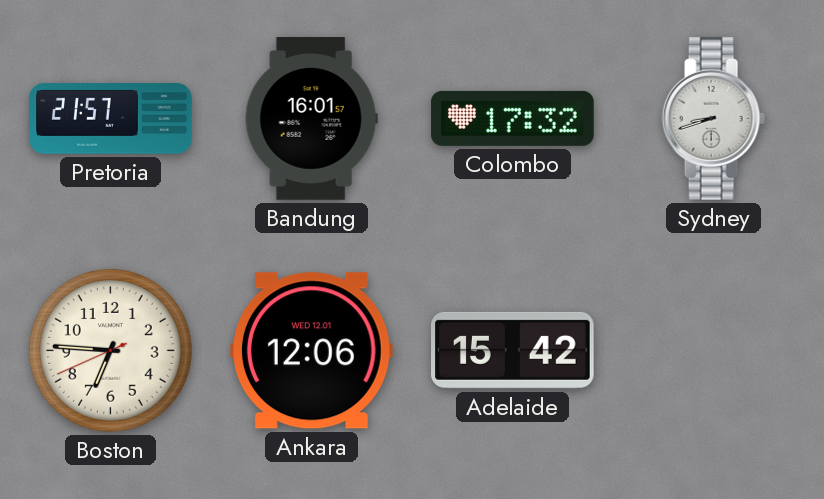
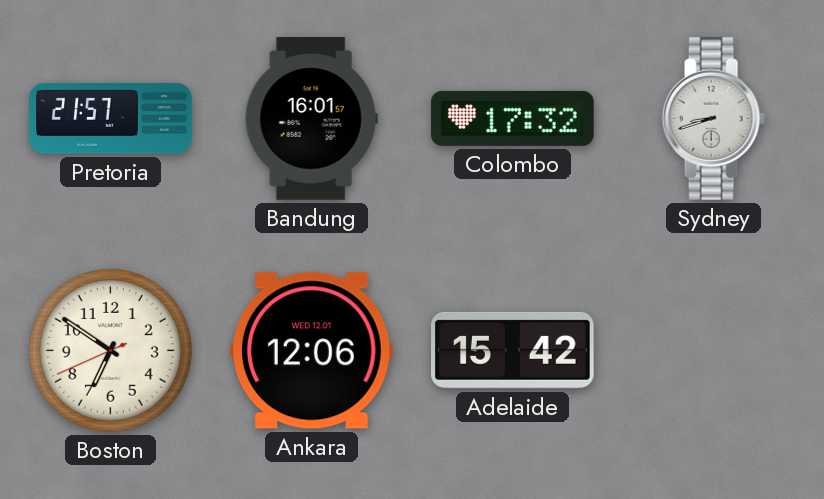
Boston: 6:45 -> 6:50 (110, 350)
